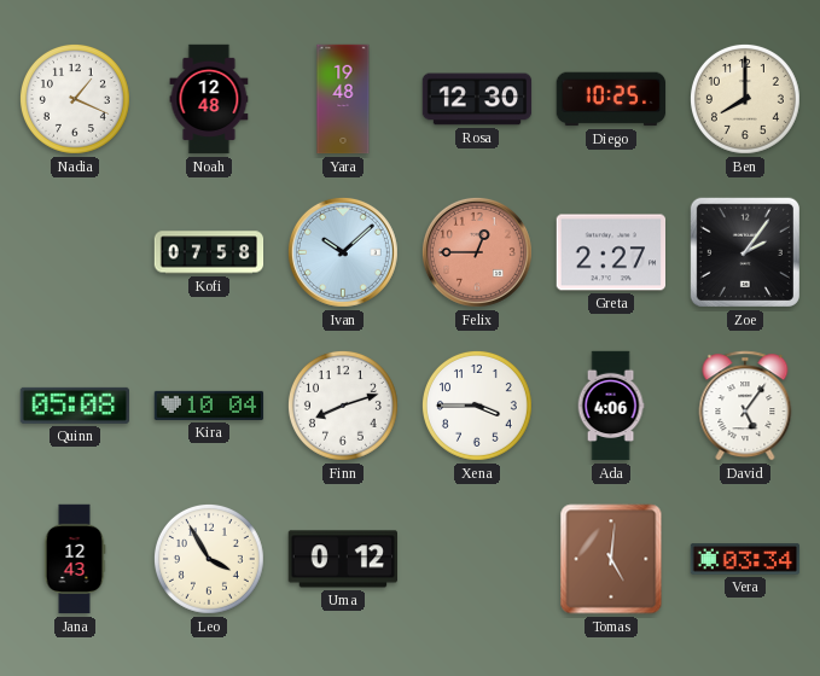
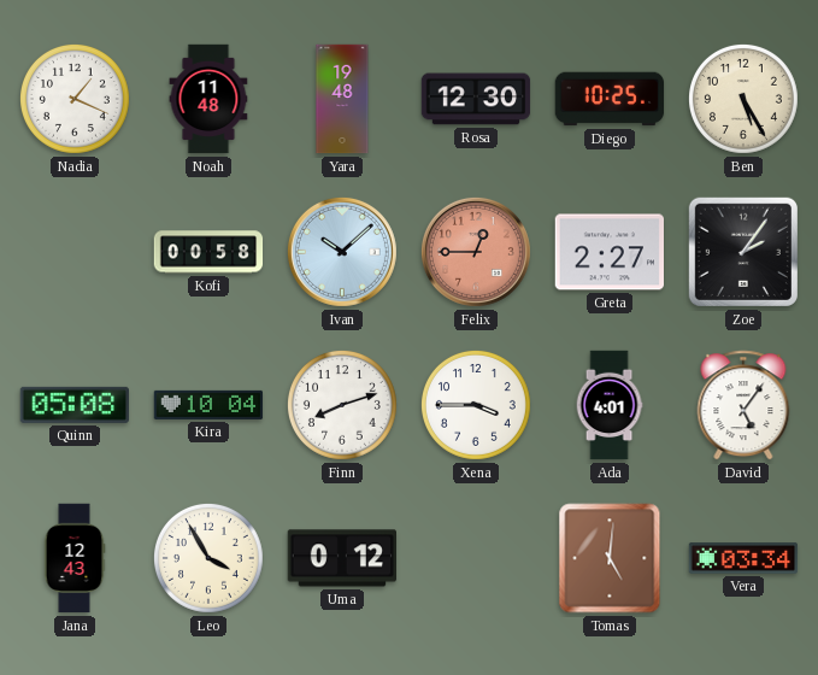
Noah: 12:48 -> 11:48 (208, 99)
Ben: 8:00 -> 5:25 (743, 99)
Kofi: 07:58 -> 00:58 (208, 252)
Ada: 4:06 -> 4:01 (610, 405)
